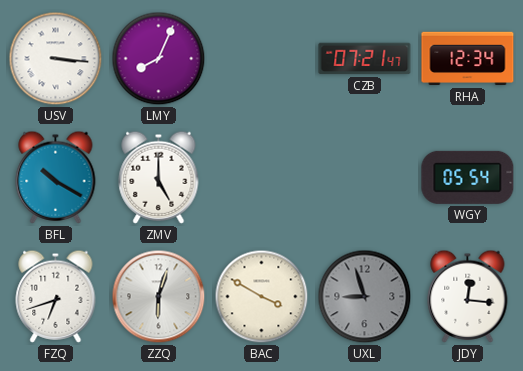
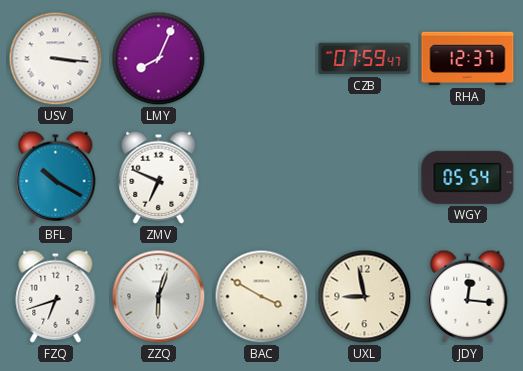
CZB: 07:21 -> 07:59 (365, 59)
RHA: 12:34 -> 12:37 (468, 59)
ZMV: 5:00 -> 6:49 (159, 177)
UXL: 8:57 -> 8:58 (365, 297)
UXL dial: grey -> cream (365, 297)
